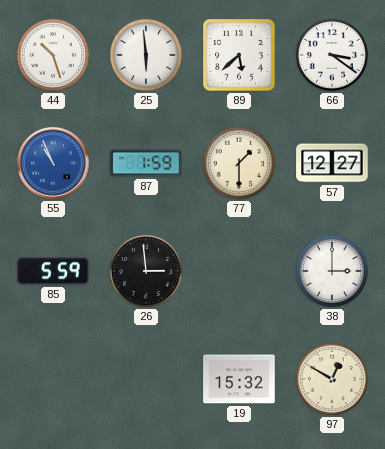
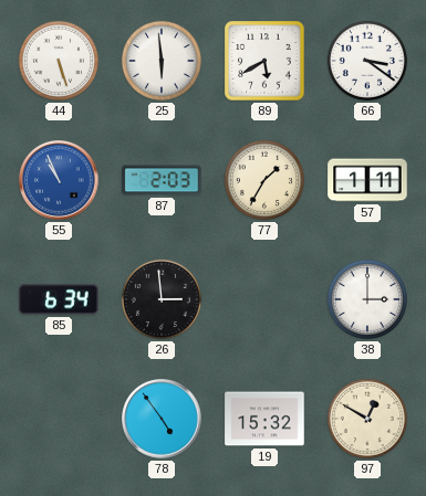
44: 10:27 -> 5:27 (59, 61)
89: 5:38 -> 5:40 (264, 61)
87: 1:59 -> 2:03 (162, 180)
77: 1:30 -> 1:35 (264, 180)
57: 12:27 -> 1:11 (367, 180)
85: 5:59 -> 6:34 (59, 299)
78: none -> 4:54 (162, 419)
